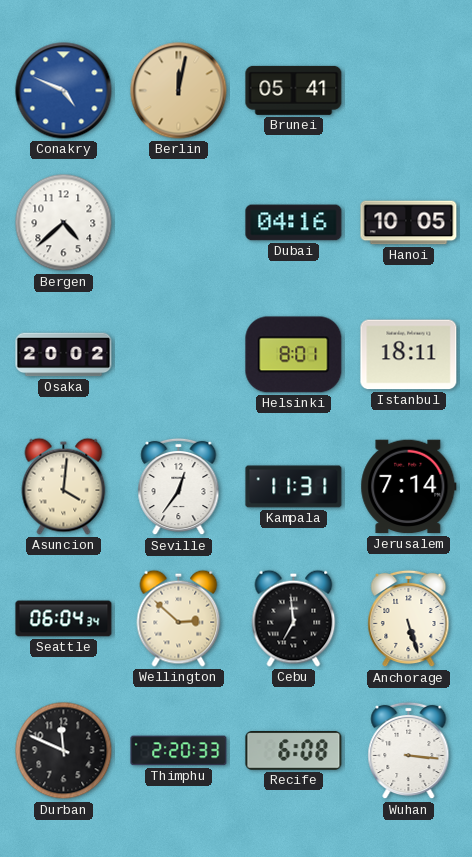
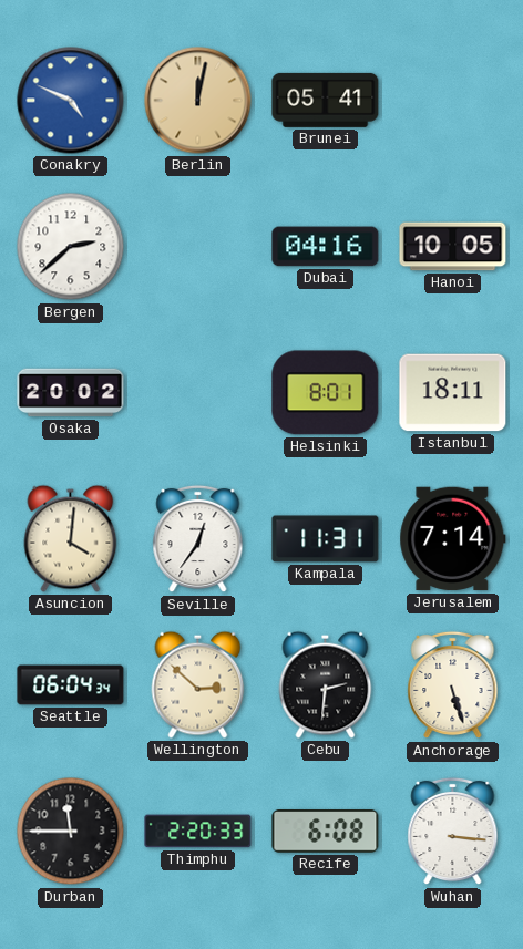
Bergen: 4:38 -> 2:38 (71, 247)
Cebu: 6:59 -> 2:31 (326, 684)
Durban: 11:49 -> 11:45 (71, 832)
